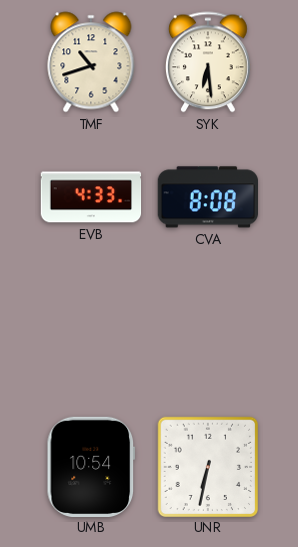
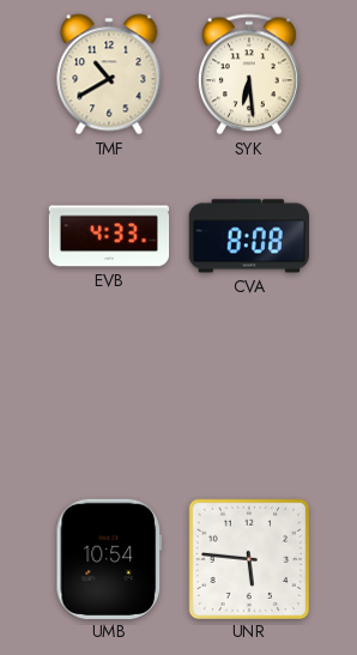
TMF: 10:42 -> 10:40 (109, 74)
UNR: 6:32 -> 5:46 (248, 558)
